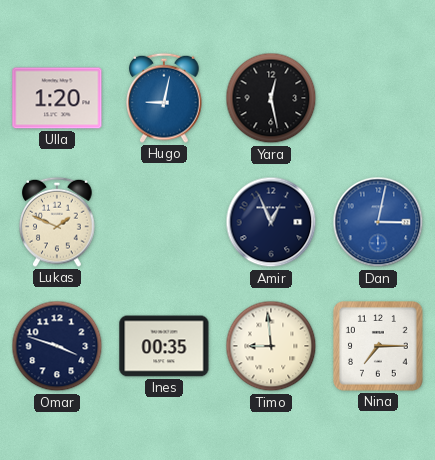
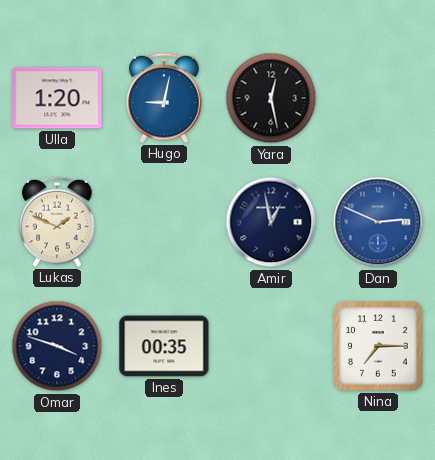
Amir: 12:56 -> 12:58 (271, 222)
Dan: 3:02 -> 2:49 (378, 222)
Timo: 8:59 -> none (271, 346)
